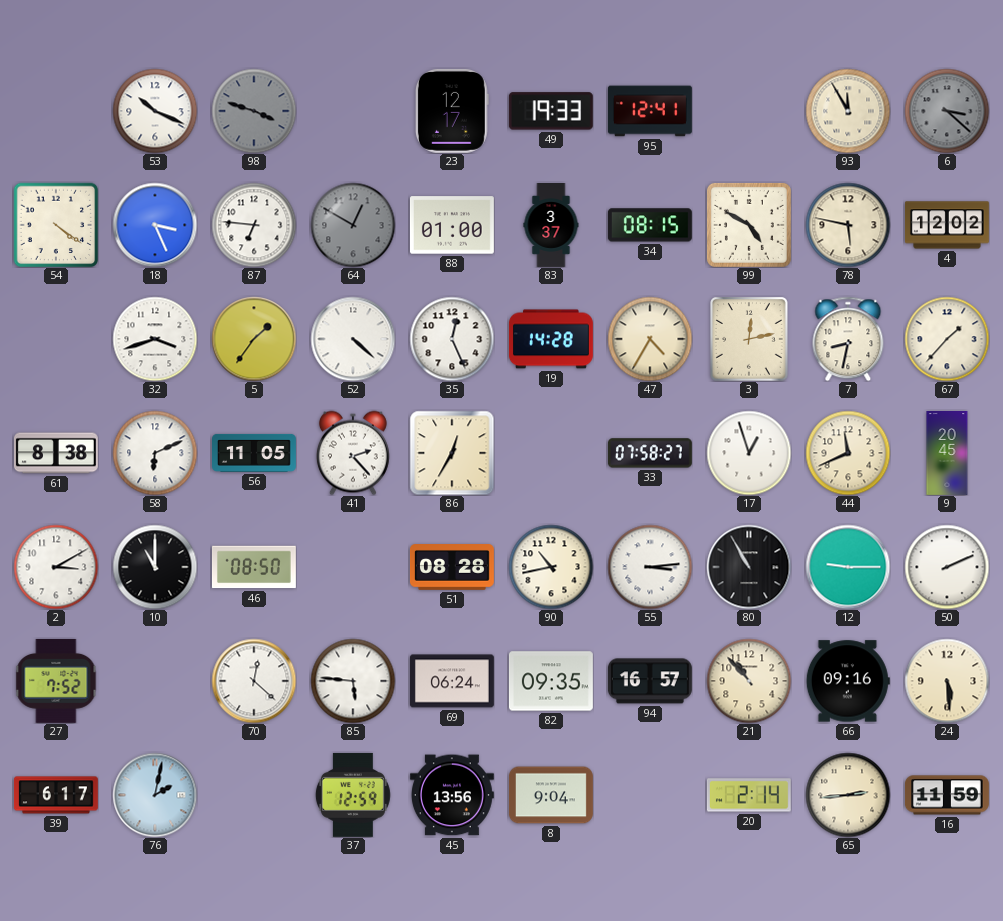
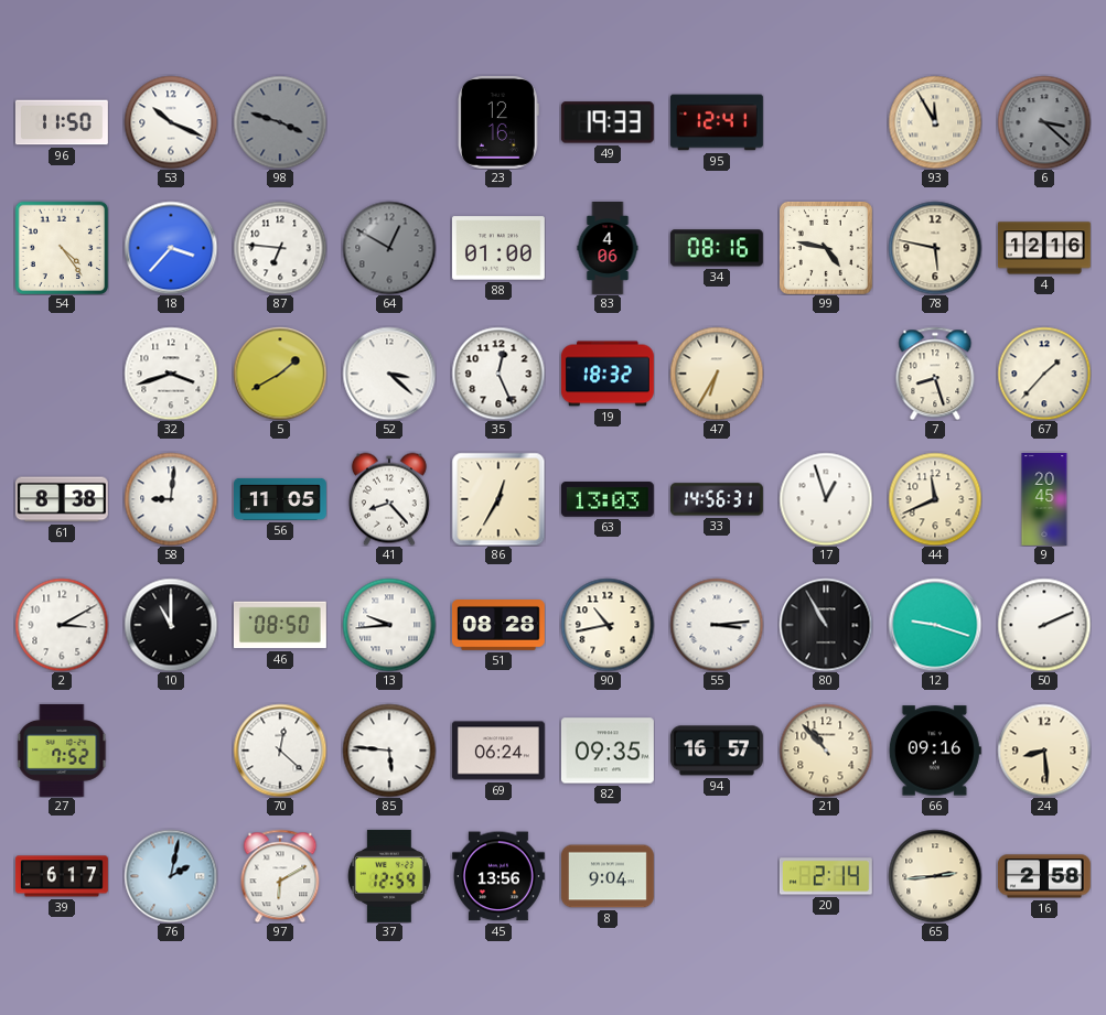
96: none -> 11:50 (62, 122)
23: 12:17 -> 12:16 (498, 122)
54: 4:21 -> 4:24 (62, 248)
18: 3:26 -> 3:37 (171, 248)
83: 3:37 -> 4:06 (608, 249)
34: 08:15 -> 08:16 (717, 248)
99: 4:50 -> 4:47 (826, 248)
4: 12:02 -> 12:16 (1044, 248)
5: 1:36 -> 1:40 (280, 374)
52: 4:22 -> 3:22 (389, 374)
19: 14:28 -> 18:32 (608, 374)
47: 4:35 -> 6:35 (717, 374)
3: 12:13 -> none (750, 339)
7: 8:32 -> 8:27 (935, 374)
58: 6:11 -> 9:01 (171, 499)
41: 2:23 -> 8:23 (389, 499)
63: none -> 13:03 (608, 500)
33: 07:58 -> 14:56 (717, 499)
13: none -> 9:44 (389, 625)
12: 9:15 -> 9:18 (935, 625)
24: 5:29 -> 8:29 (1044, 751)
97: none -> 6:10 (280, 876)
16: 11:59 -> 2:58 (1044, 876)
